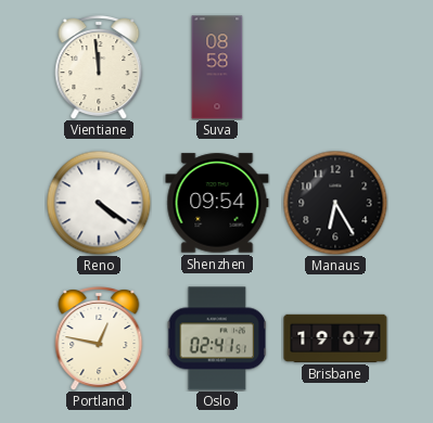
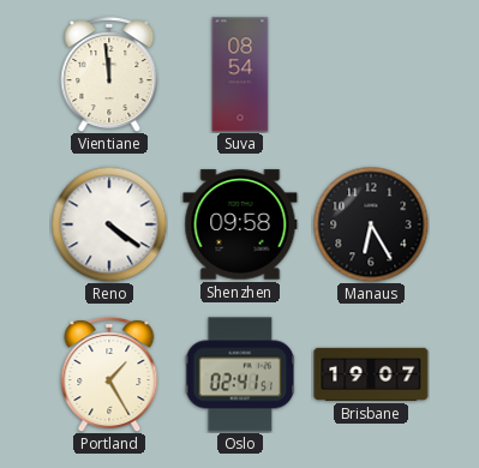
Suva: 08:58 -> 08:54 (240, 74)
Shenzhen: 09:54 -> 09:58 (240, 224)
Portland: 12:47 -> 1:25 (109, 376)
